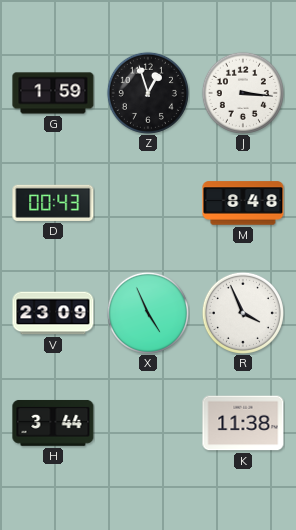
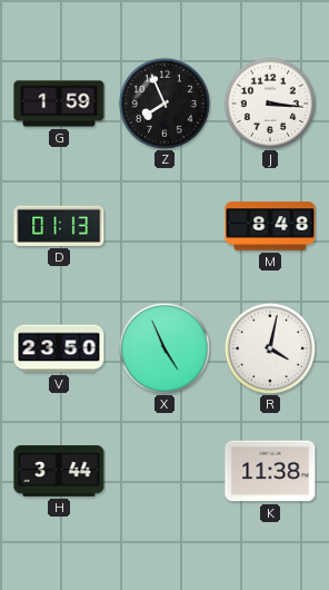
Z: 12:57 -> 7:56 (164, 104)
D: 00:43 -> 01:13 (59, 226)
V: 23:09 -> 23:50 (59, 348)
R: 3:56 -> 4:02 (270, 348)
